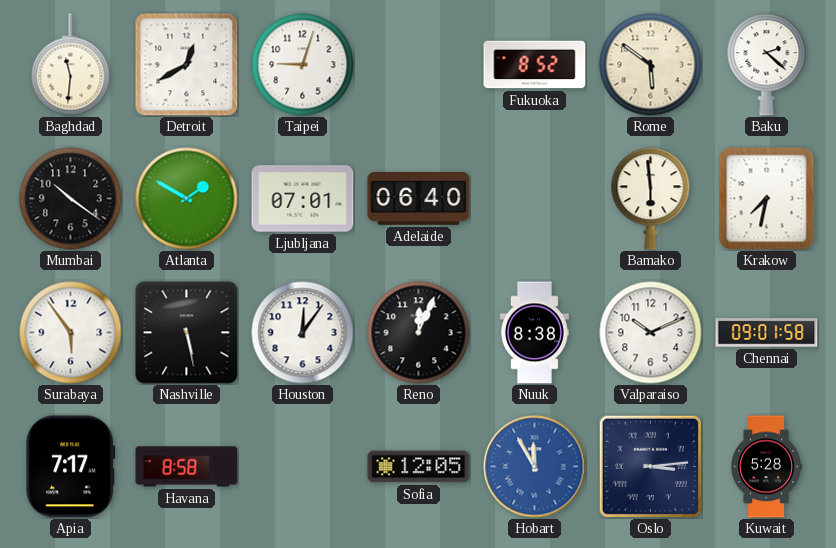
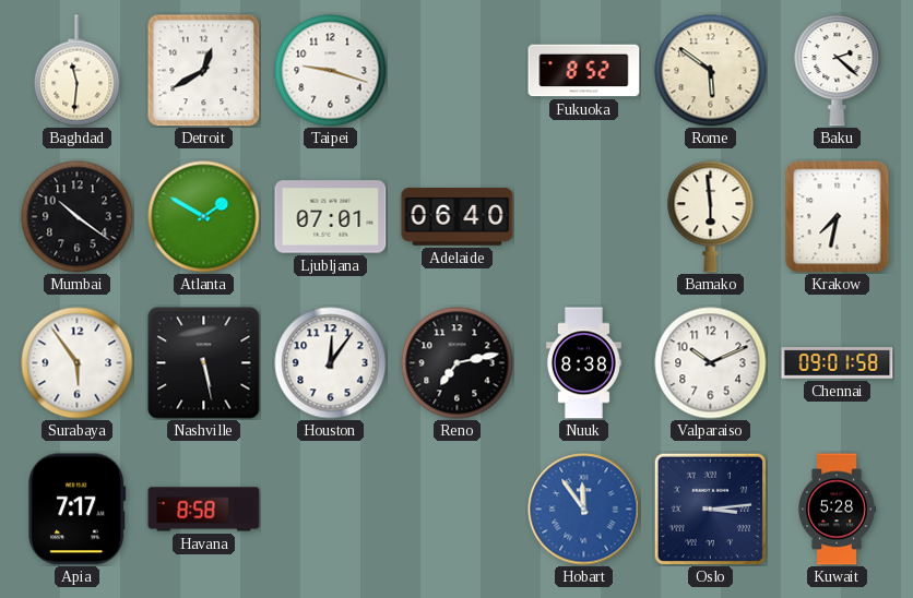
Taipei: 9:03 -> 9:18 (331, 71)
Reno: 12:04 -> 7:13 (458, 363)
Sofia: 12:05 -> none (419, 467)
Hobart: 11:55 -> 11:54 (584, 510)
